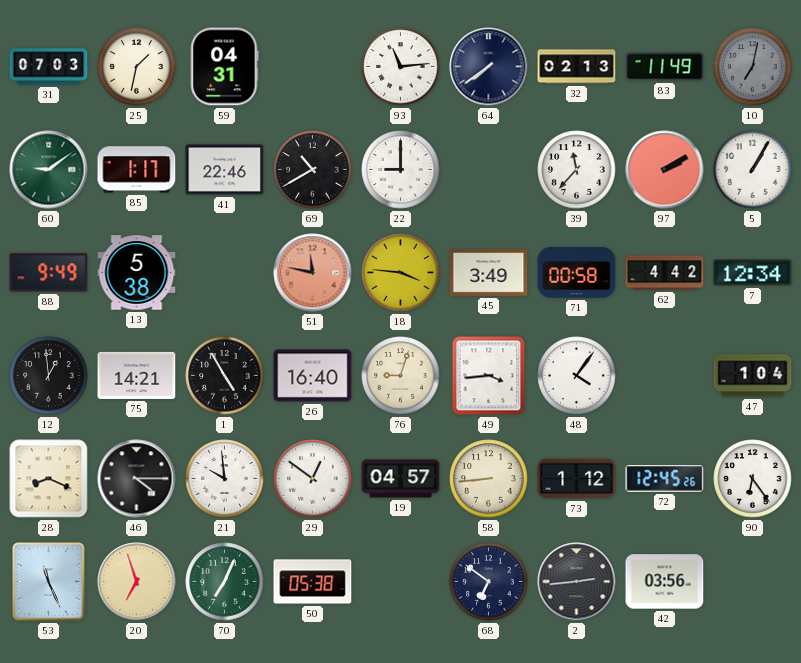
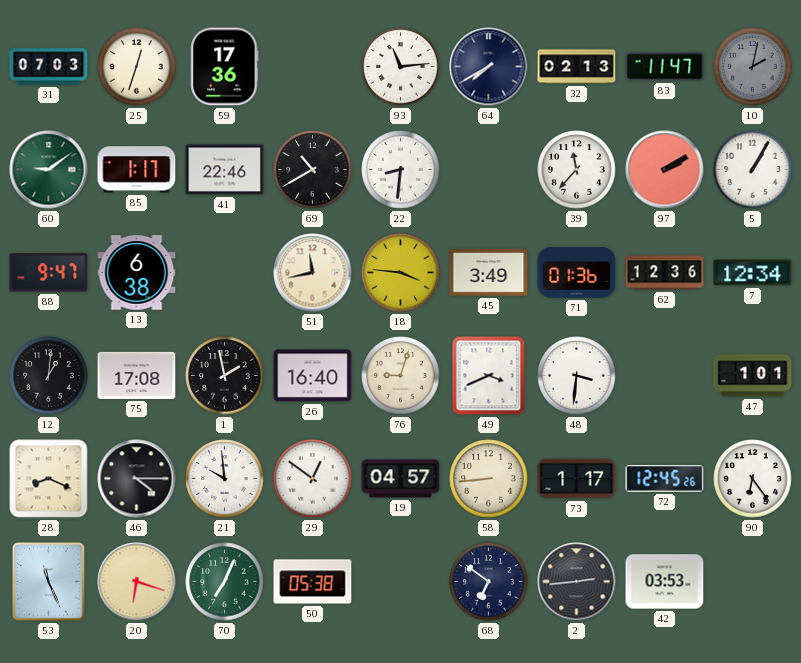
25: 1:32 -> 12:33 (137, 67)
59: 04:31 -> 17:36 (224, 67)
64: 7:39 -> 7:40 (489, 67)
83: 11:49 -> 11:47 (665, 67)
10: 7:02 -> 2:02 (753, 67)
22: 9:00 -> 8:31 (401, 170)
88: 9:49 -> 9:47 (49, 273)
13: 5:38 -> 6:38 (137, 273)
51: 11:47 -> 11:43 (313, 273)
51 dial: salmon -> cream (313, 273)
71: 00:58 -> 01:36 (577, 273)
62: 4:42 -> 12:36 (665, 273)
12: 12:59 -> 1:01 (49, 376)
75: 14:21 -> 17:08 (137, 375)
1: 4:55 -> 1:58 (225, 376)
49: 3:44 -> 3:41 (489, 376)
48: 4:06 -> 3:31 (577, 376)
47: 1:04 -> 1:01 (753, 376)
73: 1:12 -> 1:17 (577, 479)
20: 6:57 -> 6:18 (137, 582)
42: 03:56 -> 03:53 (665, 582)
